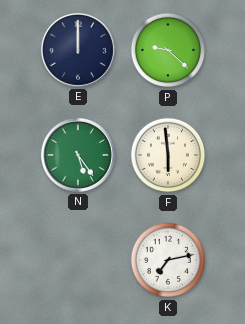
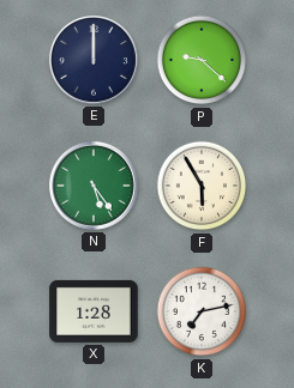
F: 5:59 -> 5:55 (202, 186)
X: none -> 1:28 (94, 311)
